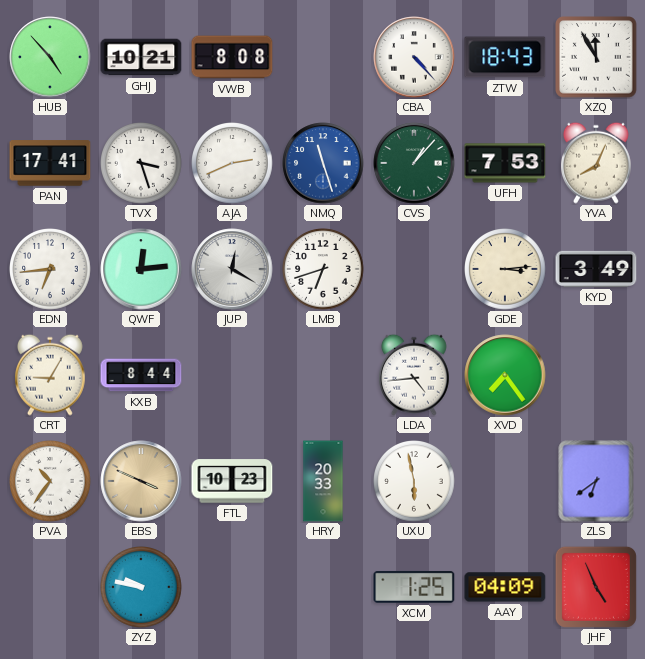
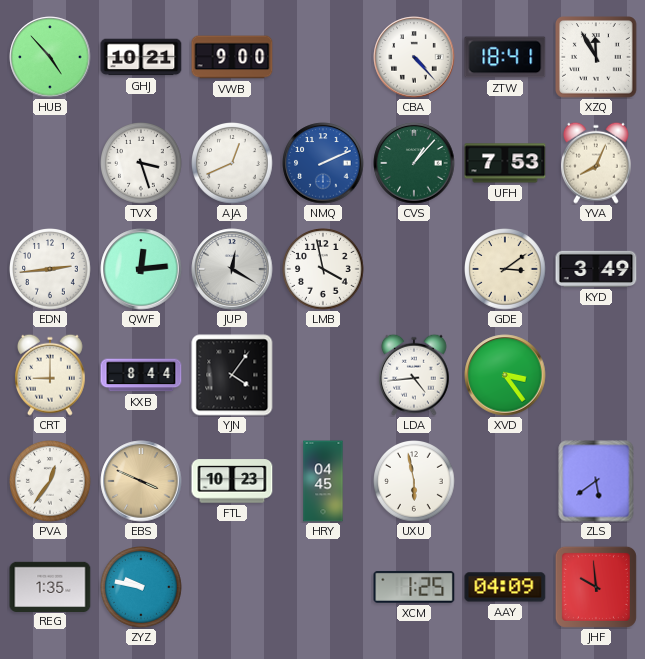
VWB: 8:08 -> 9:00 (232, 57)
ZTW: 18:43 -> 18:41 (505, 57)
PAN: 17:41 -> none (50, 163)
AJA: 2:41 -> 12:41 (232, 163)
NMQ: 11:27 -> 2:11 (323, 163)
EDN: 6:44 -> 2:44 (50, 269)
LMB: 6:42 -> 3:58 (323, 269)
GDE: 3:14 -> 3:09 (505, 269)
CRT: 9:05 -> 9:00 (50, 375)
YJN: none -> 4:06 (232, 375)
XVD: 7:24 -> 3:24 (505, 375)
PVA: 10:36 -> 12:36 (50, 481)
HRY: 20:33 -> 04:45 (323, 481)
ZLS: 6:39 -> 5:39 (596, 481)
REG: none -> 1:35 (50, 586)
JHF: 4:56 -> 9:59 (596, 587)
